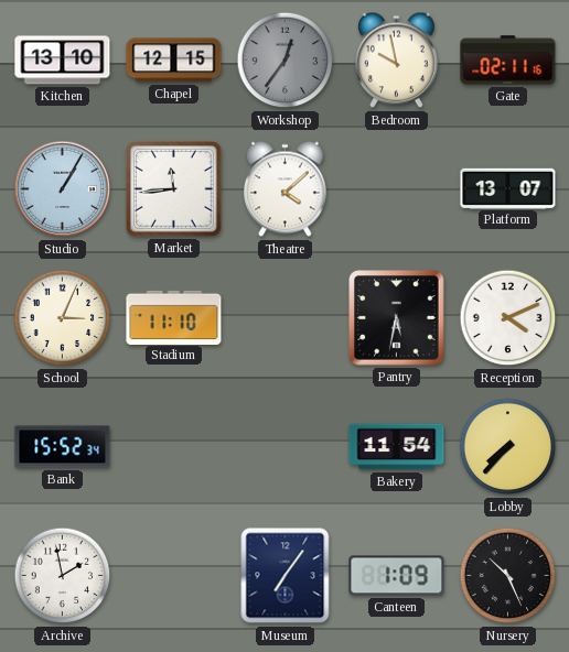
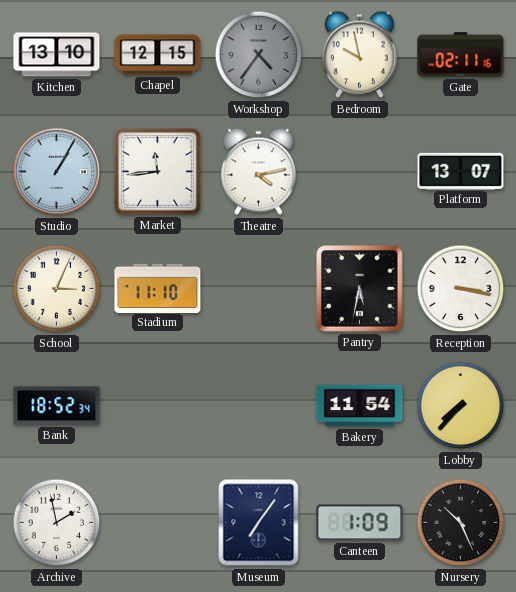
Workshop: 12:36 -> 4:36 (259, 55)
Theatre: 4:08 -> 4:13 (259, 172)
Reception: 4:11 -> 3:17 (461, 289)
Bank: 15:52 -> 18:52 (57, 406)
